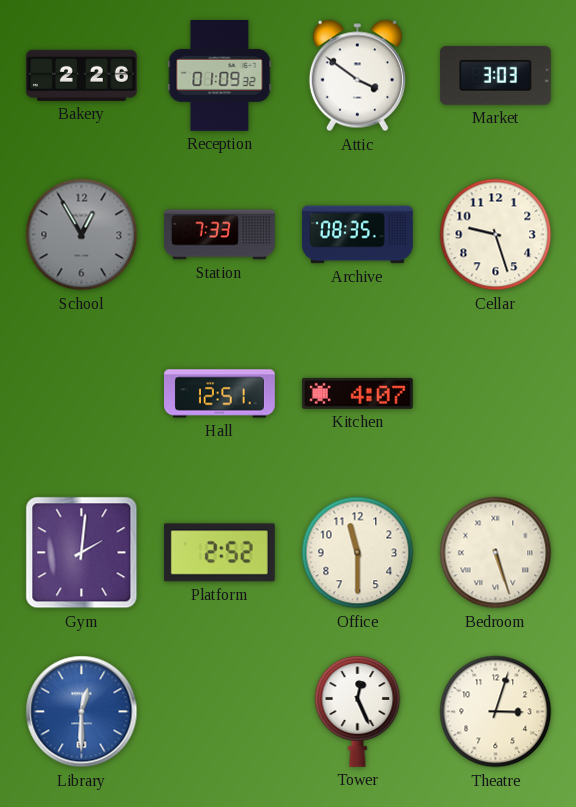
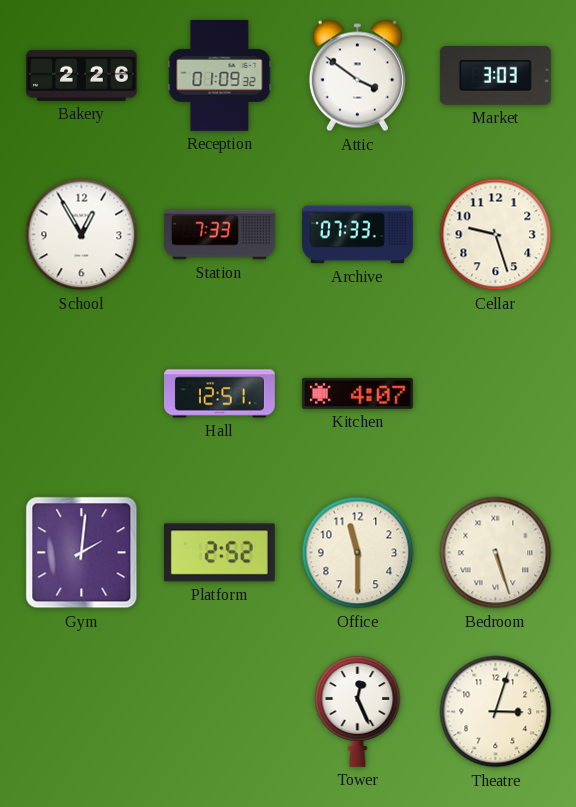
School dial: grey -> white (82, 235)
Archive: 08:35 -> 07:33 (357, 235)
Library: 12:30 -> none (82, 712)
